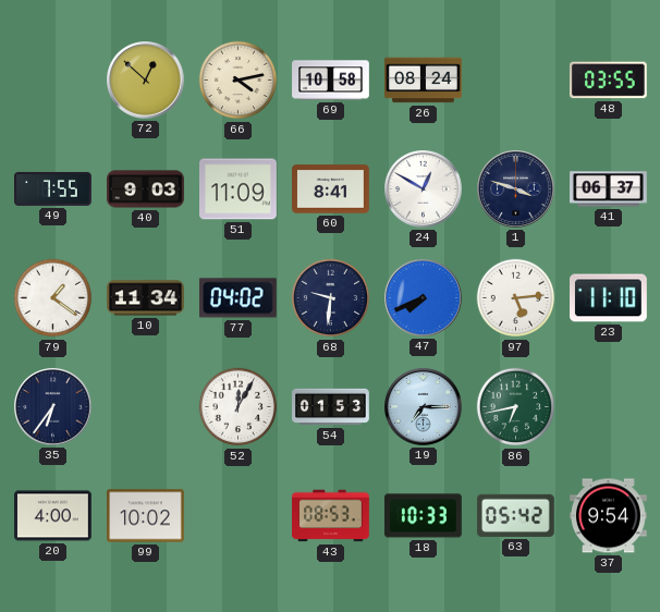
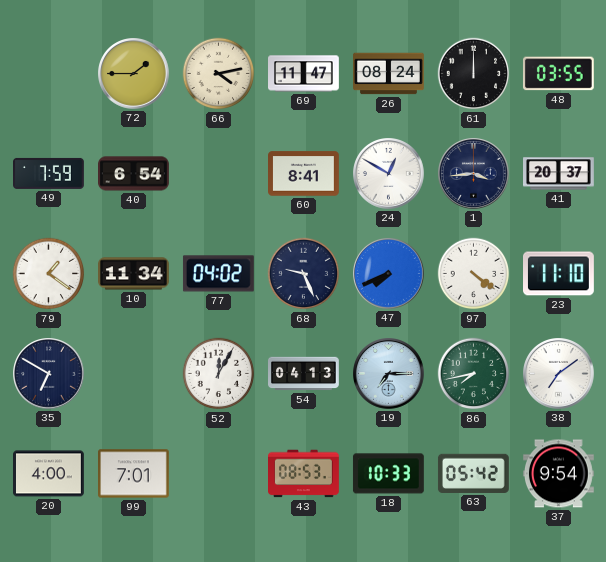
72: 12:52 -> 1:45 (134, 74)
69: 10:58 -> 11:47 (304, 74)
61: none -> 12:00 (474, 74)
49: 7:55 -> 7:59 (49, 173)
40: 9:03 -> 6:54 (134, 174)
51: 11:09 -> none (239, 189)
1: 3:48 -> 3:44 (474, 174)
41: 06:37 -> 20:37 (559, 174)
68: 9:31 -> 9:26 (304, 274)
97: 5:14 -> 4:21 (474, 274)
35: 6:36 -> 6:50 (49, 374)
54: 01:53 -> 04:13 (304, 374)
86: 6:43 -> 7:43 (474, 374)
38: none -> 7:09 (559, 374)
99: 10:02 -> 7:01 (134, 474)
